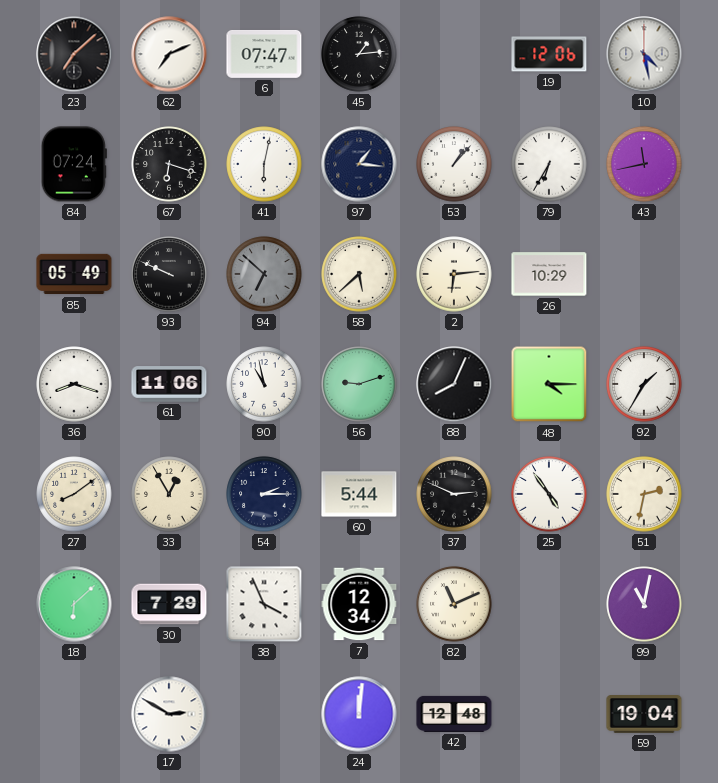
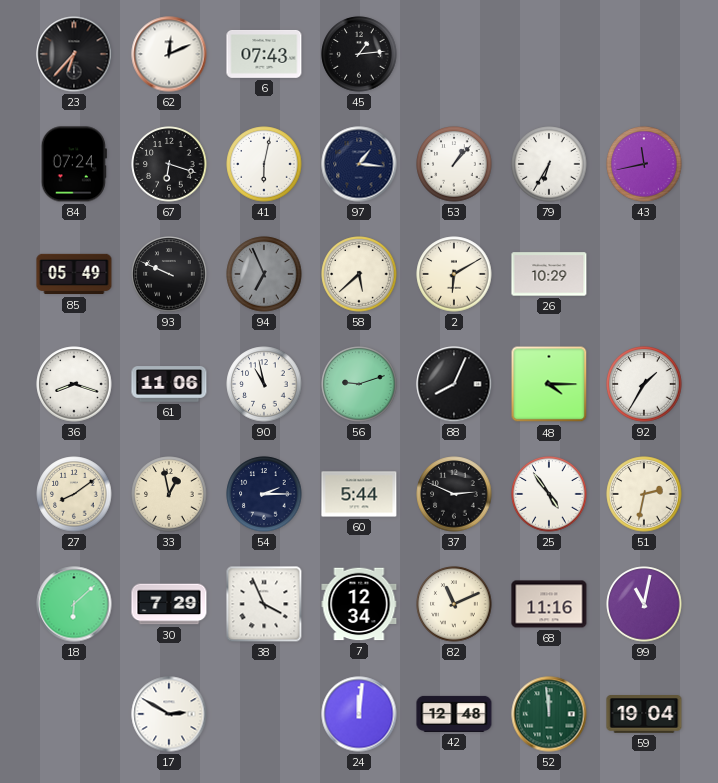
23: 7:08 -> 6:37 (74, 54)
62: 7:11 -> 12:11 (169, 54)
6: 07:47 -> 07:43 (264, 54)
19: 12:06 -> none (549, 54)
10: 4:28 -> none (644, 54)
94: 6:52 -> 6:56 (264, 274)
2: 6:14 -> 6:10 (454, 274)
33: 12:55 -> 12:58 (169, 494)
68: none -> 11:16 (549, 604)
52: none -> 11:59 (549, 714)
